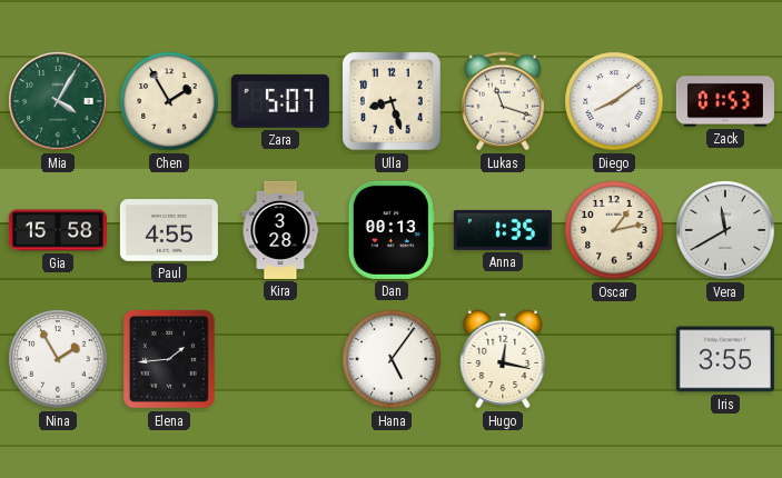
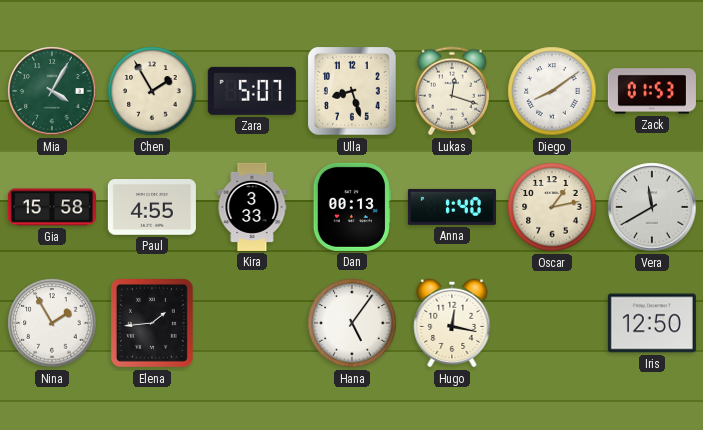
Lukas: 11:18 -> 12:18 (452, 91)
Kira: 3:28 -> 3:33 (252, 207)
Anna: 1:35 -> 1:40 (452, 207)
Iris: 3:55 -> 12:50 (652, 323)
